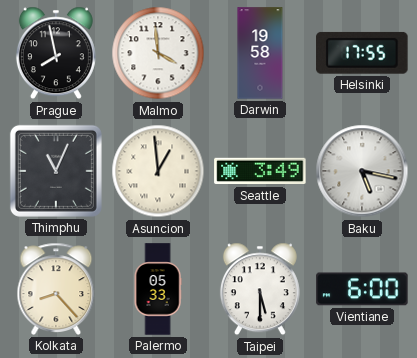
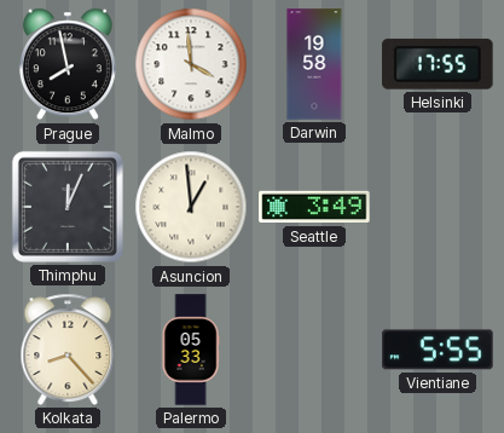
Thimphu: 11:04 -> 12:04 (68, 207)
Baku: 5:17 -> none (362, 171)
Taipei: 5:30 -> none (260, 289)
Vientiane: 6:00 -> 5:55 (438, 350)
